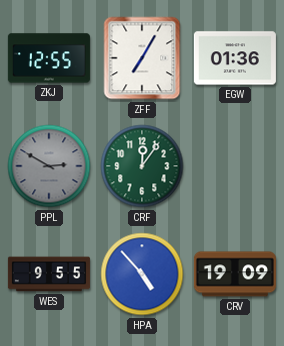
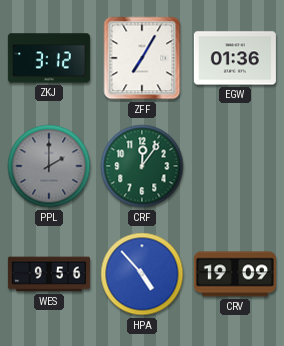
ZKJ: 12:55 -> 3:12 (49, 58)
PPL: 2:50 -> 2:00 (49, 166)
WES: 9:55 -> 9:56 (49, 274)
